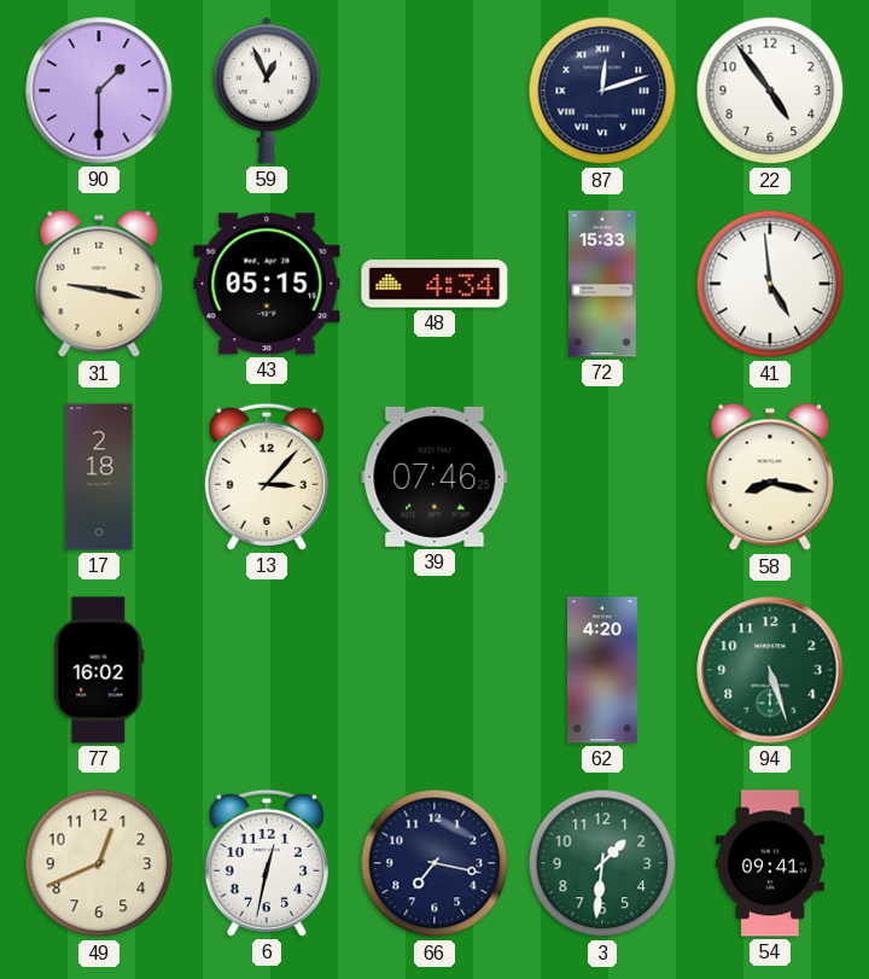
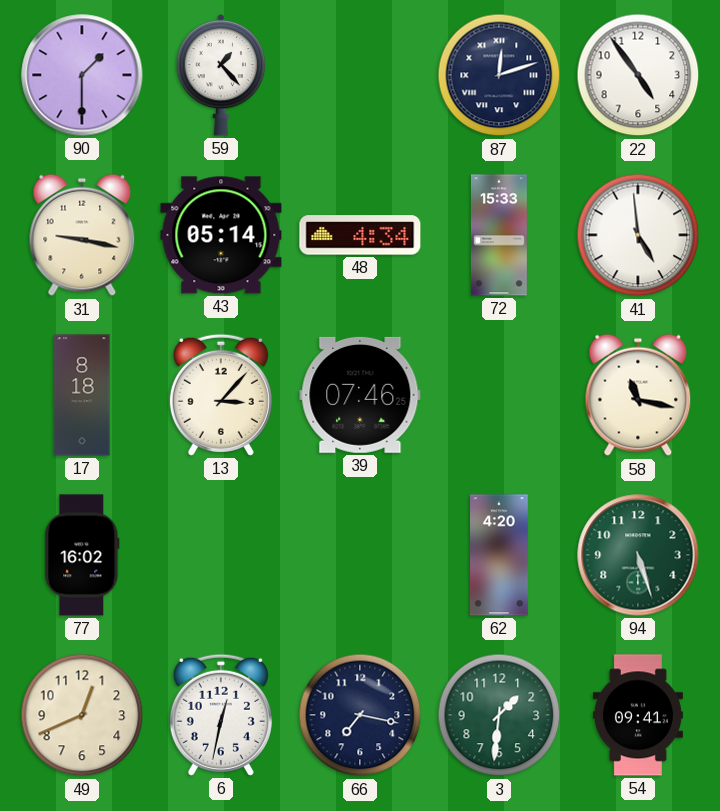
59: 12:56 -> 1:23 (221, 75)
43: 05:15 -> 05:14 (221, 235)
17: 2:18 -> 8:18 (82, 395)
58: 8:17 -> 11:17 (638, 395)
